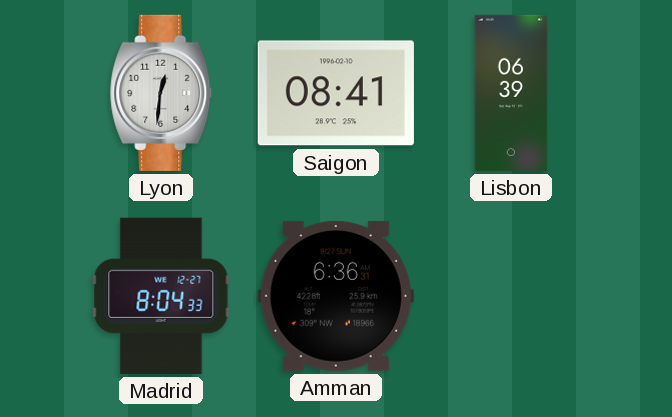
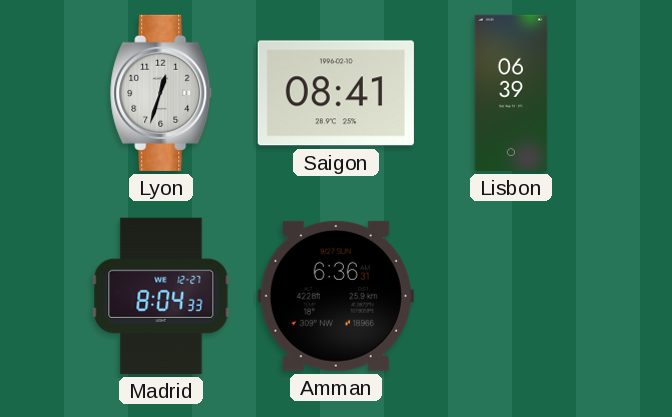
Lyon: 12:31 -> 12:33 (162, 93)
